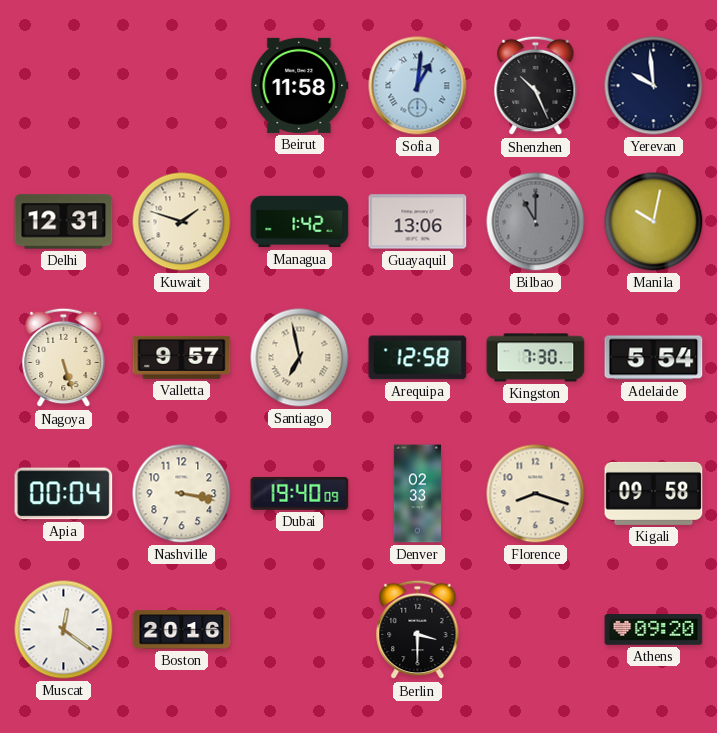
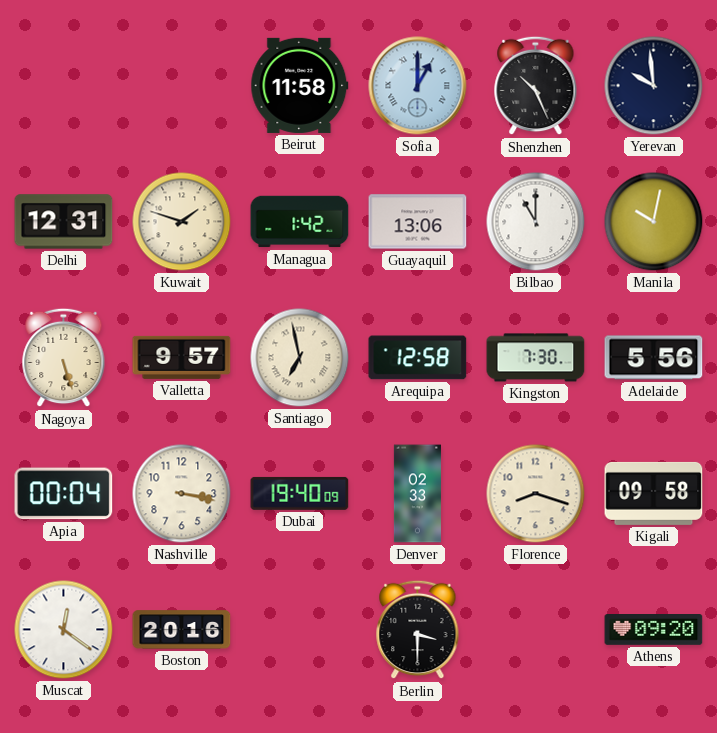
Sofia: 1:01 -> 1:00 (418, 86)
Bilbao dial: grey -> white (536, 222)
Adelaide: 5:54 -> 5:56 (654, 358)
